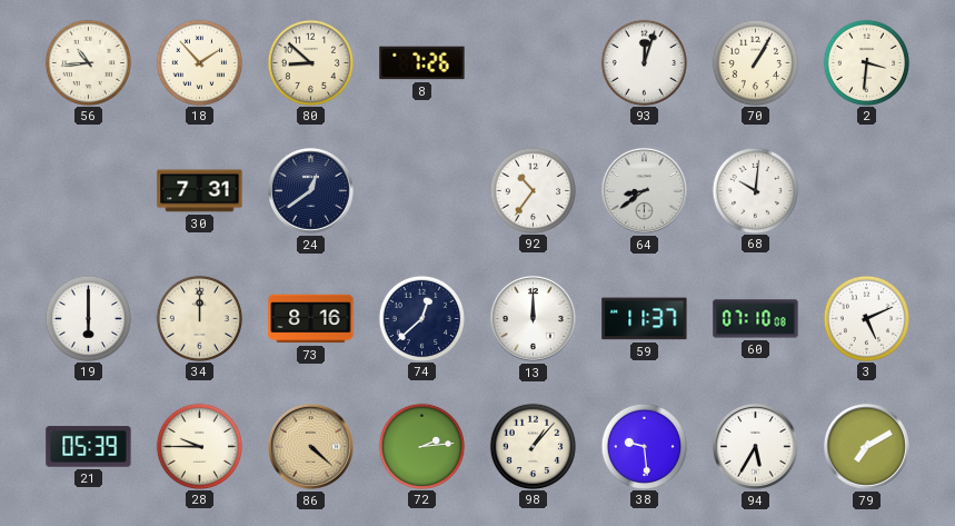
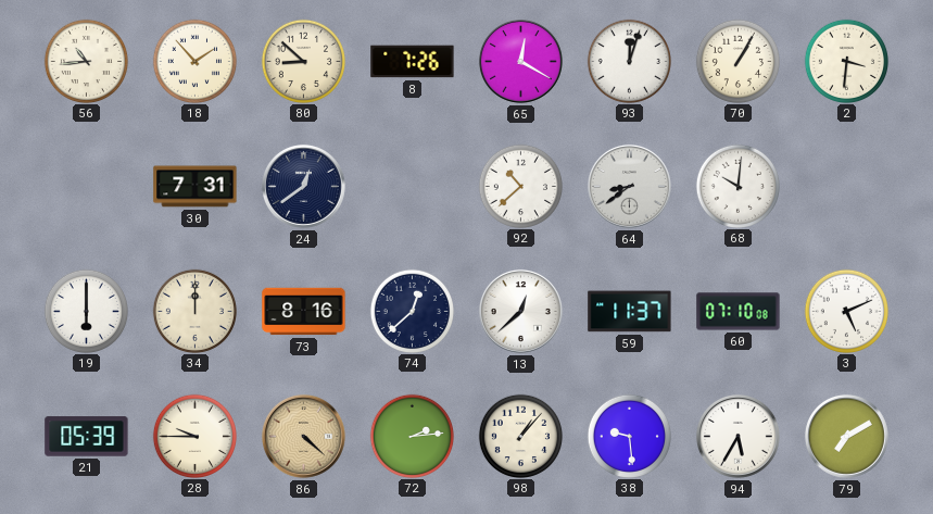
65: none -> 12:20 (520, 61)
92: 10:36 -> 10:38 (520, 186)
13: 12:00 -> 12:38 (520, 311)
